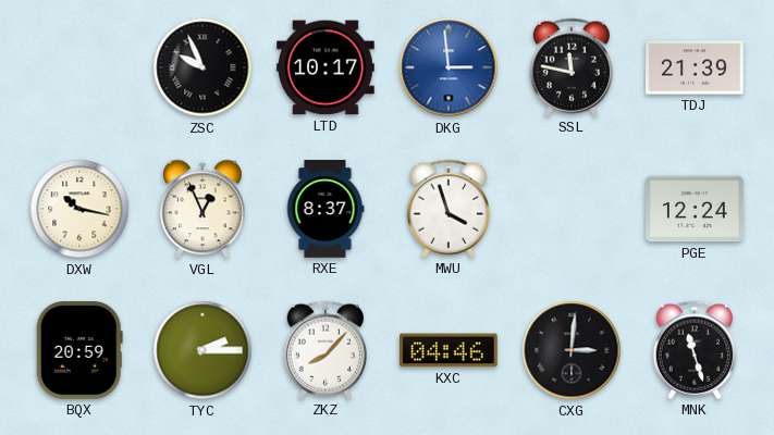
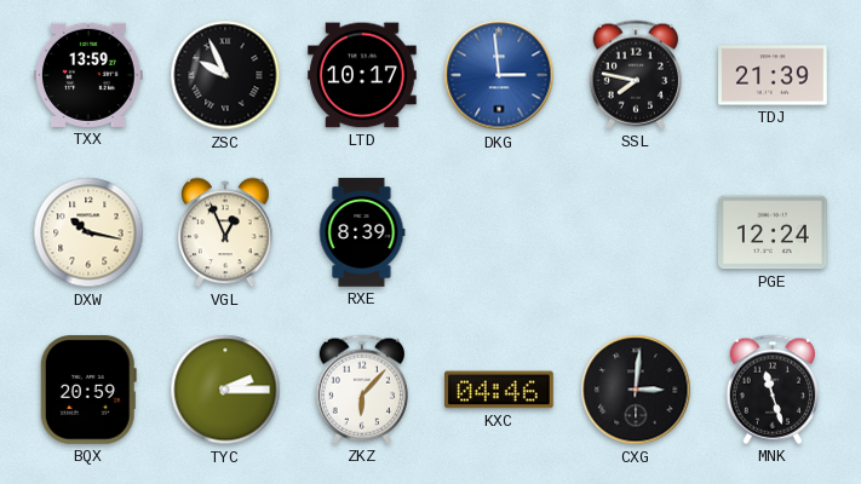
TXX: none -> 13:59 (90, 75)
SSL: 11:47 -> 7:47 (635, 75)
RXE: 8:37 -> 8:39 (362, 232)
MWU: 3:57 -> none (447, 209)
ZKZ: 8:07 -> 6:07 (361, 390)
